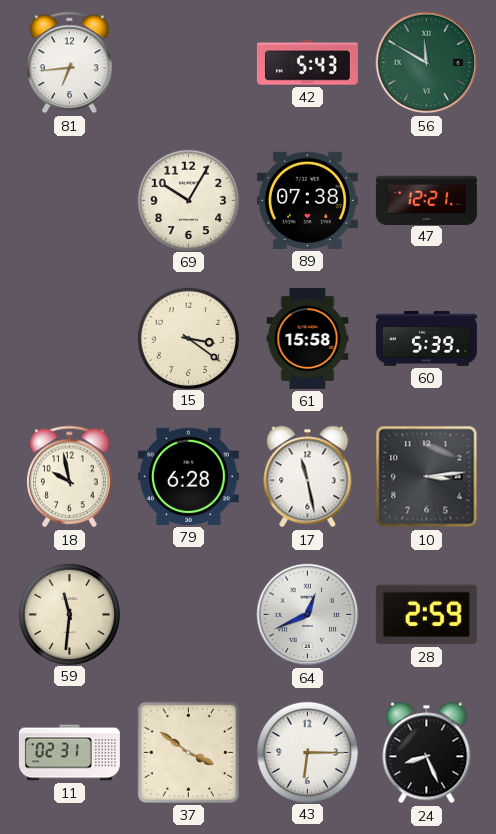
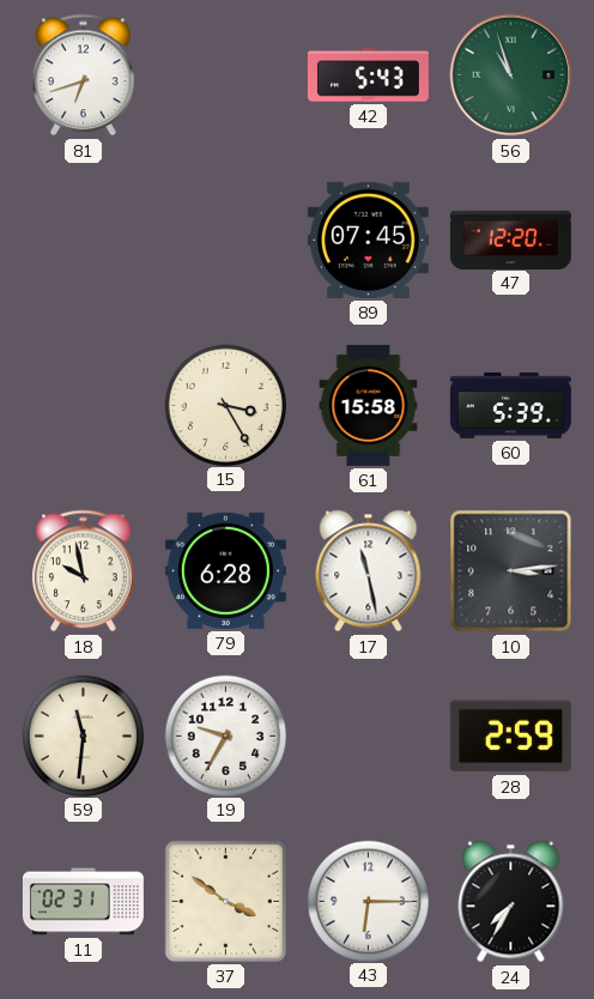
81: 6:44 -> 6:42 (84, 75)
56: 11:50 -> 10:57 (511, 75)
69: 10:05 -> none (188, 200)
89: 07:38 -> 07:45 (368, 240)
47: 12:21 -> 12:20 (510, 240)
15: 3:21 -> 3:25 (225, 405)
19: none -> 9:35 (225, 735)
64: 12:41 -> none (308, 615)
24: 8:26 -> 7:35 (511, 902)
